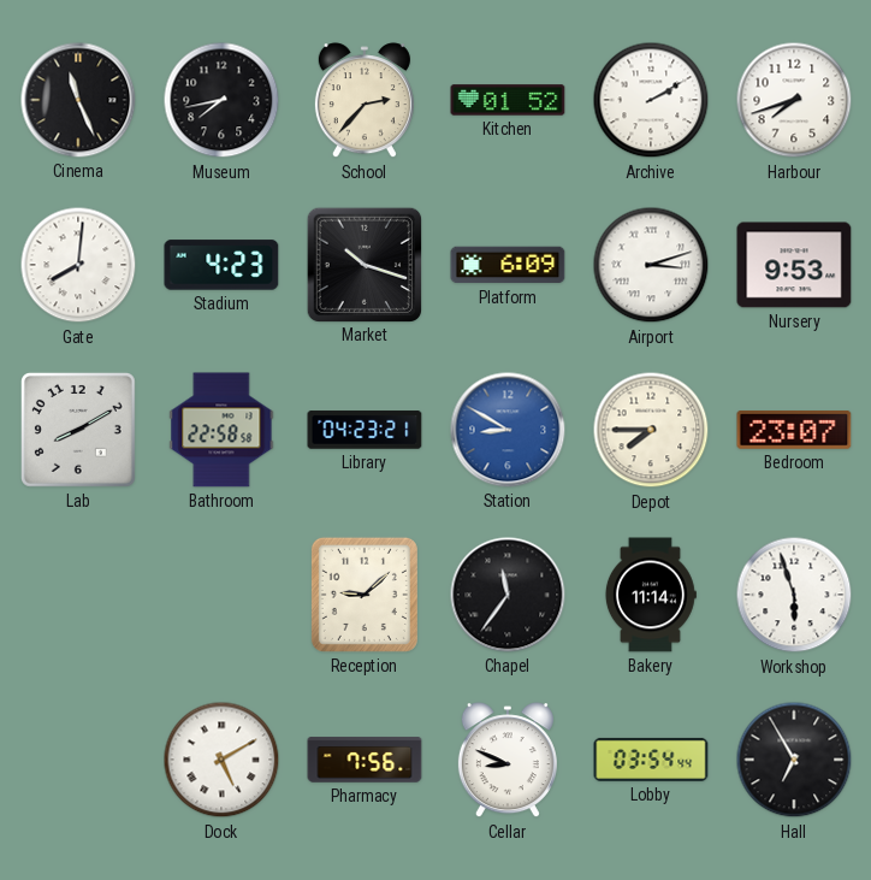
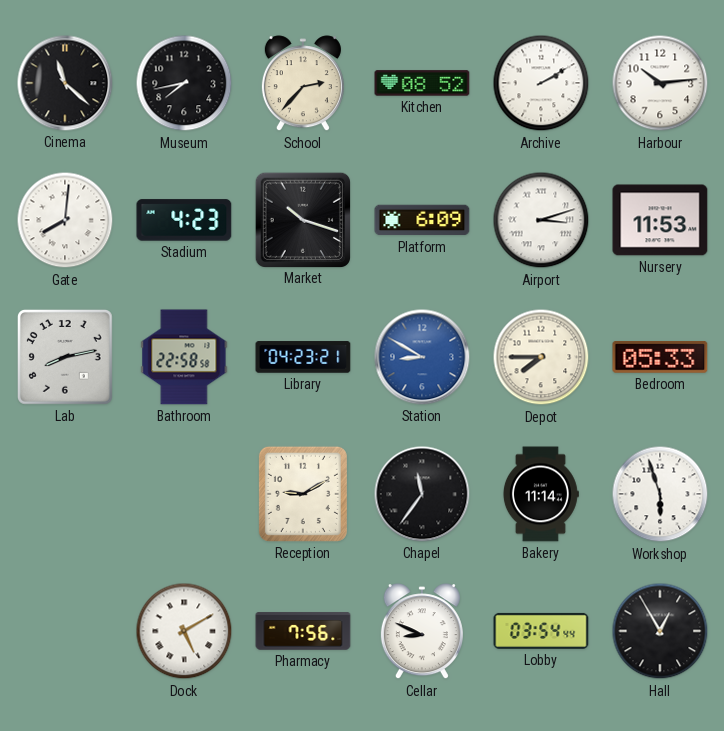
Cinema: 11:26 -> 11:22 (65, 83)
Kitchen: 01:52 -> 08:52 (422, 83)
Harbour: 7:42 -> 10:14 (660, 83)
Nursery: 9:53 -> 11:53 (660, 220)
Lab: 8:10 -> 8:13 (65, 357)
Bedroom: 23:07 -> 05:33 (660, 358)
Reception: 9:08 -> 9:10 (303, 494)
Hall: 6:55 -> 12:55 (660, 631)
